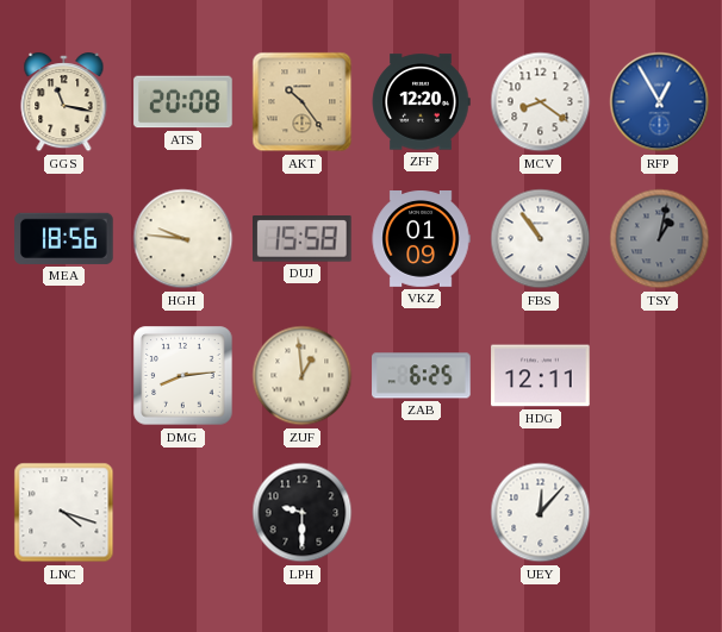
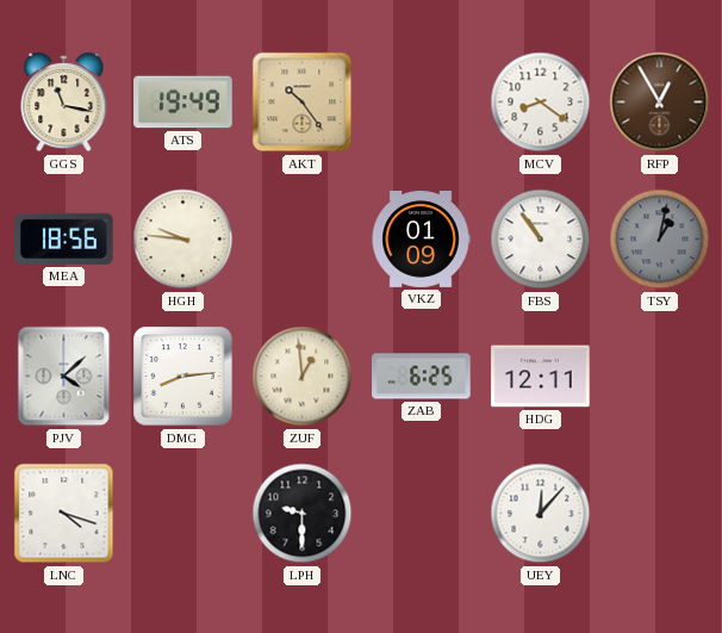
ATS: 20:08 -> 19:49 (183, 103)
ZFF: 12:20 -> none (421, 102)
RFP dial: blue -> brown (660, 103)
DUJ: 15:58 -> none (303, 239)
PJV: none -> 4:08 (64, 377)
